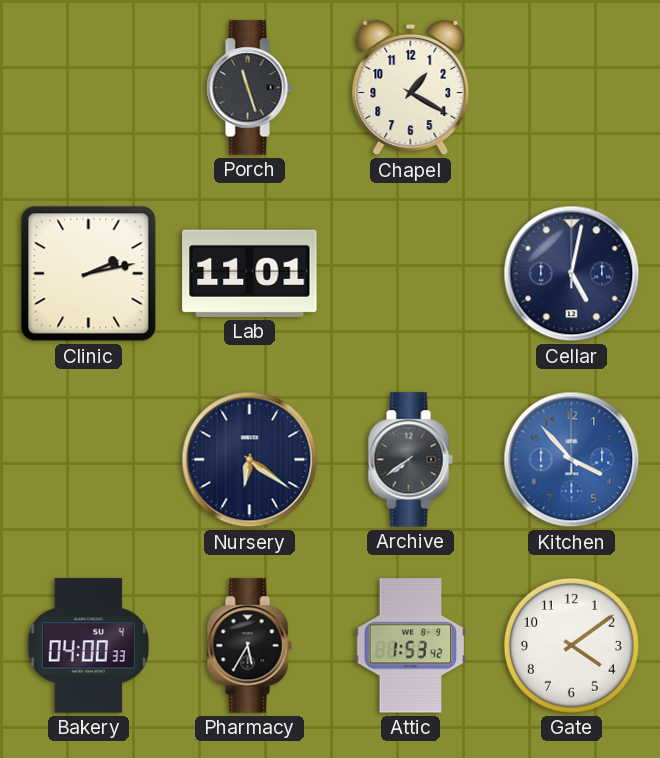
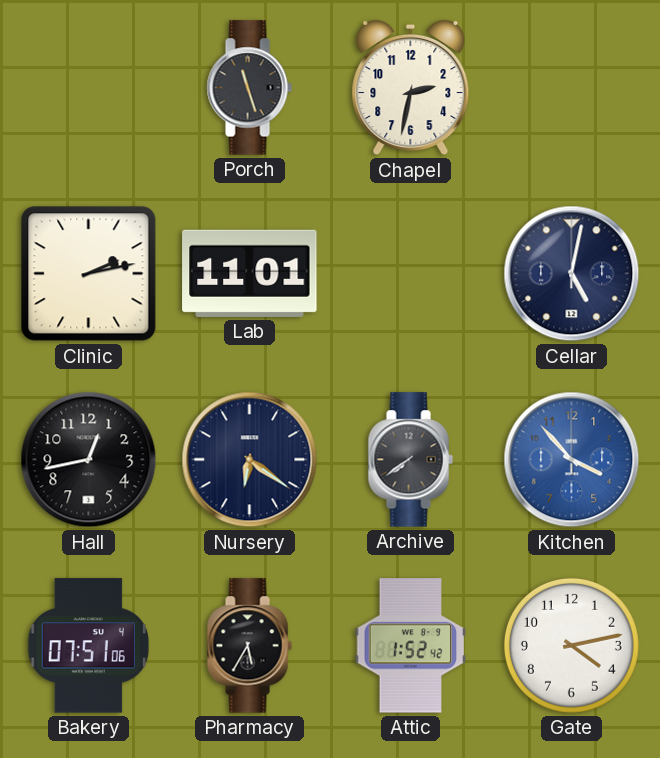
Chapel: 1:20 -> 2:32 (411, 88)
Hall: none -> 12:43 (89, 460)
Bakery: 04:00 -> 07:51 (88, 646)
Attic: 1:53 -> 1:52 (411, 646)
Gate: 4:09 -> 4:13 (571, 645)
